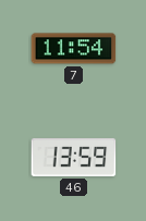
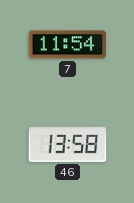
46: 13:59 -> 13:58 (68, 144)
